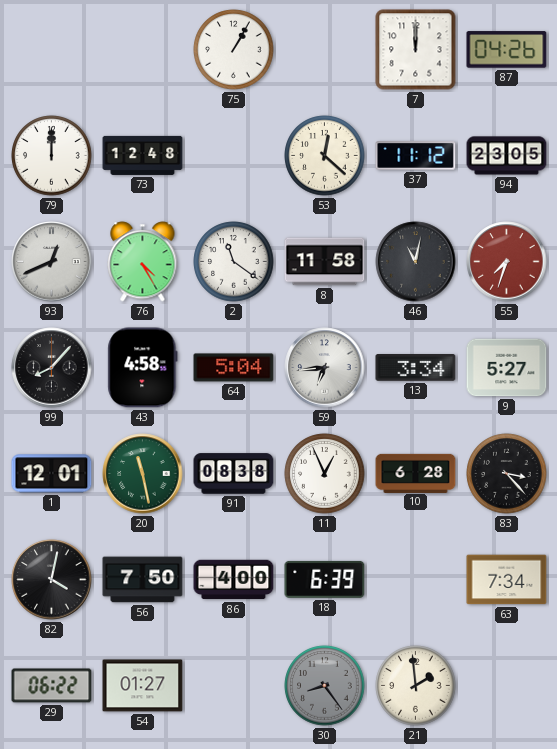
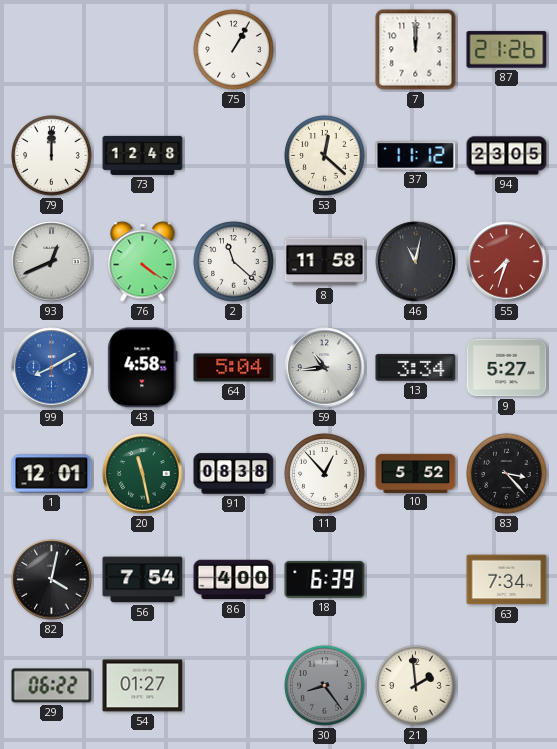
87: 04:26 -> 21:26 (507, 50)
76: 4:25 -> 4:21 (143, 262)
2: 11:21 -> 11:22 (234, 262)
99: 8:07 -> 8:10 (52, 368)
99 dial: black -> blue (52, 368)
59: 6:44 -> 10:44 (325, 368)
11: 12:56 -> 12:53 (325, 474)
10: 6:28 -> 5:52 (416, 473)
56: 7:50 -> 7:54 (143, 580)
